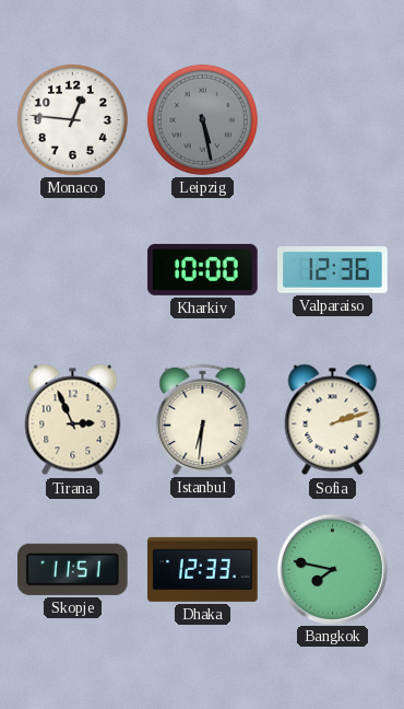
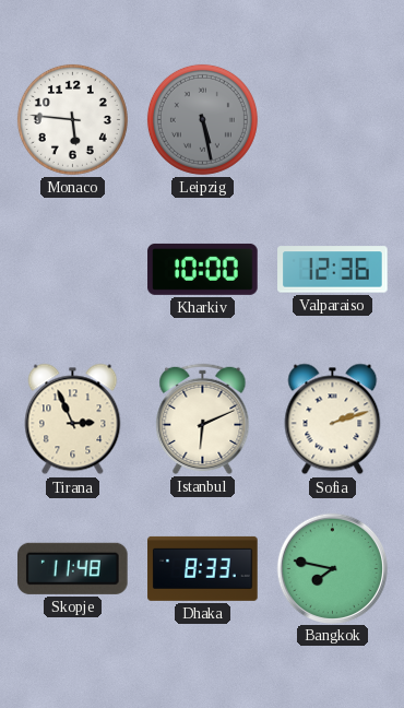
Monaco: 12:46 -> 5:46 (72, 119)
Istanbul: 6:31 -> 6:11 (203, 418)
Skopje: 11:51 -> 11:48 (73, 568)
Dhaka: 12:33 -> 8:33 (203, 568)
